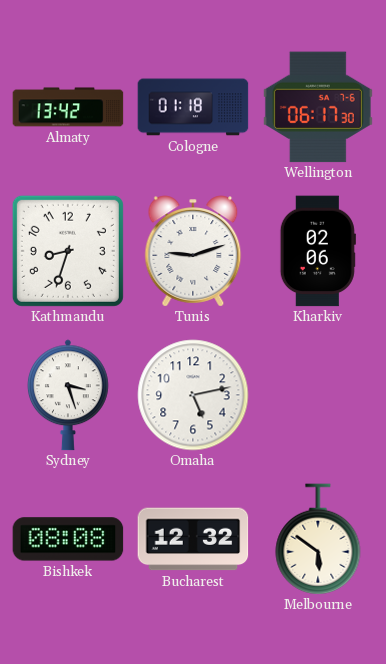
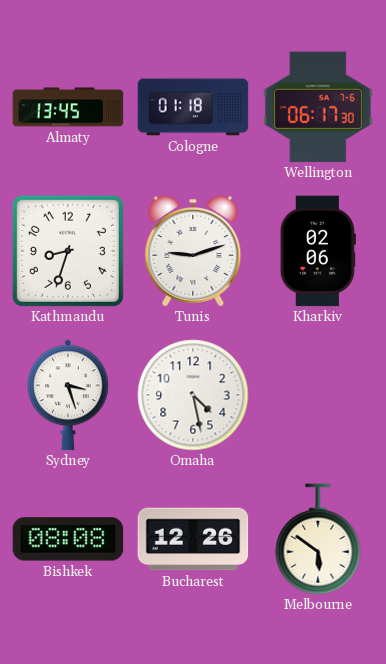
Almaty: 13:42 -> 13:45 (68, 107)
Omaha: 5:13 -> 4:28 (193, 395)
Bucharest: 12:32 -> 12:26 (193, 539)
